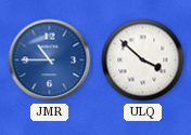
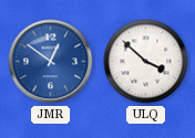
JMR: 10:45 -> 12:51 (51, 62)
